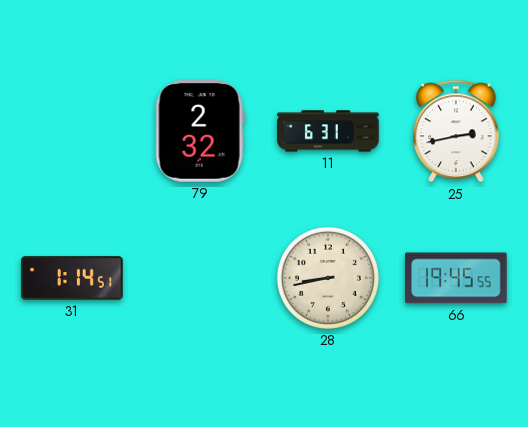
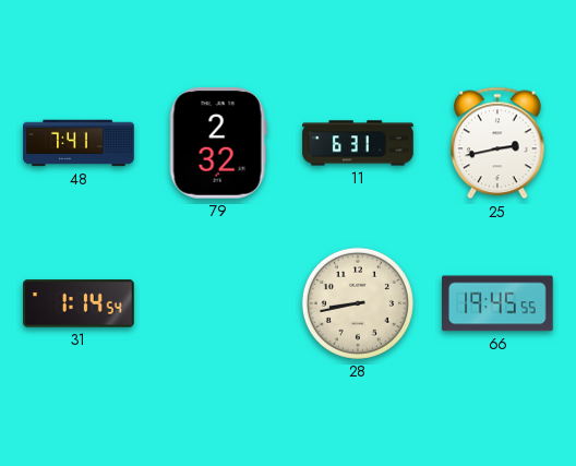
48: none -> 7:41 (79, 143)
31: 1:14:51 -> 1:14:54 (79, 303)
